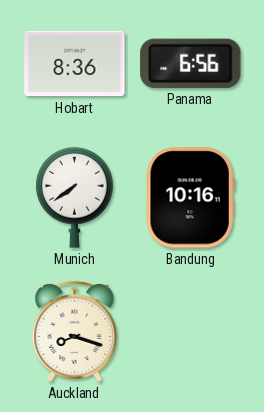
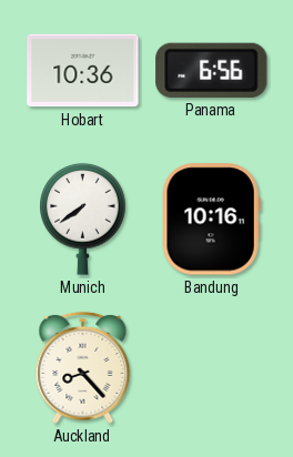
Hobart: 8:36 -> 10:36 (83, 71)
Auckland: 8:18 -> 8:23 (83, 367)
